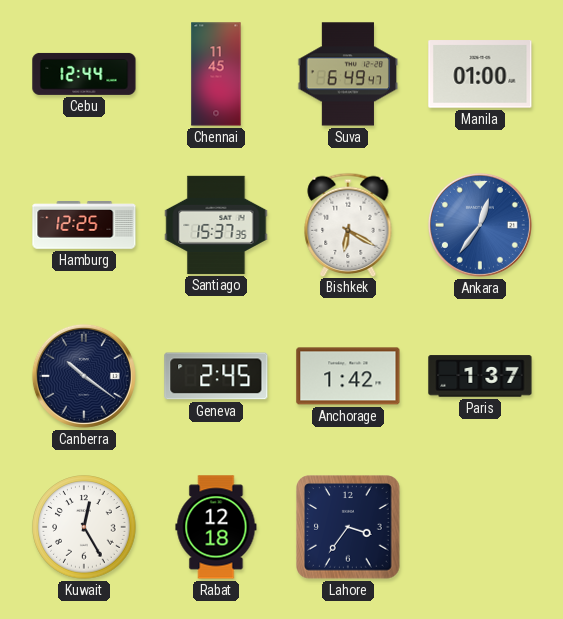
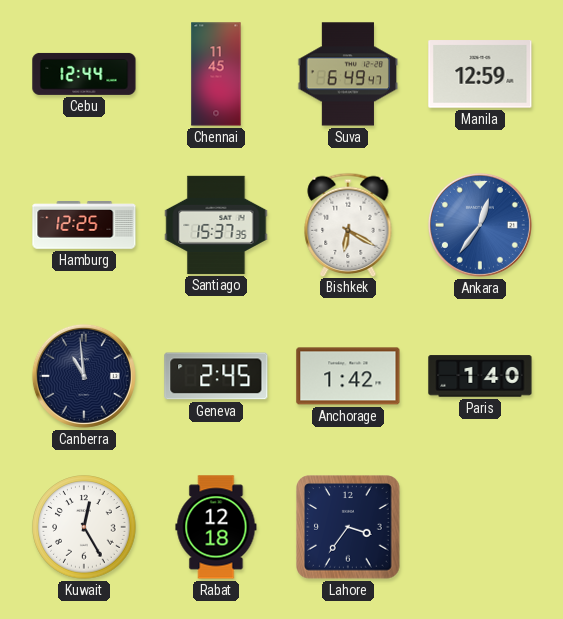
Manila: 01:00 -> 12:59 (480, 74)
Canberra: 10:21 -> 10:59 (84, 376)
Paris: 1:37 -> 1:40 (480, 376)
